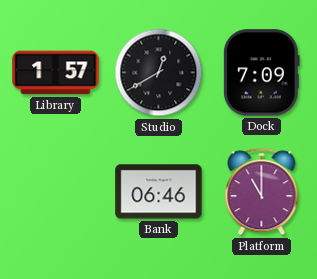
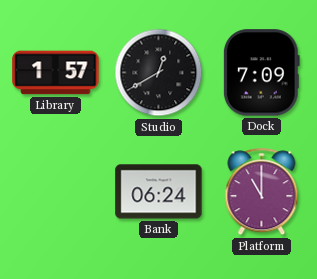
Bank: 06:46 -> 06:24 (159, 192)
